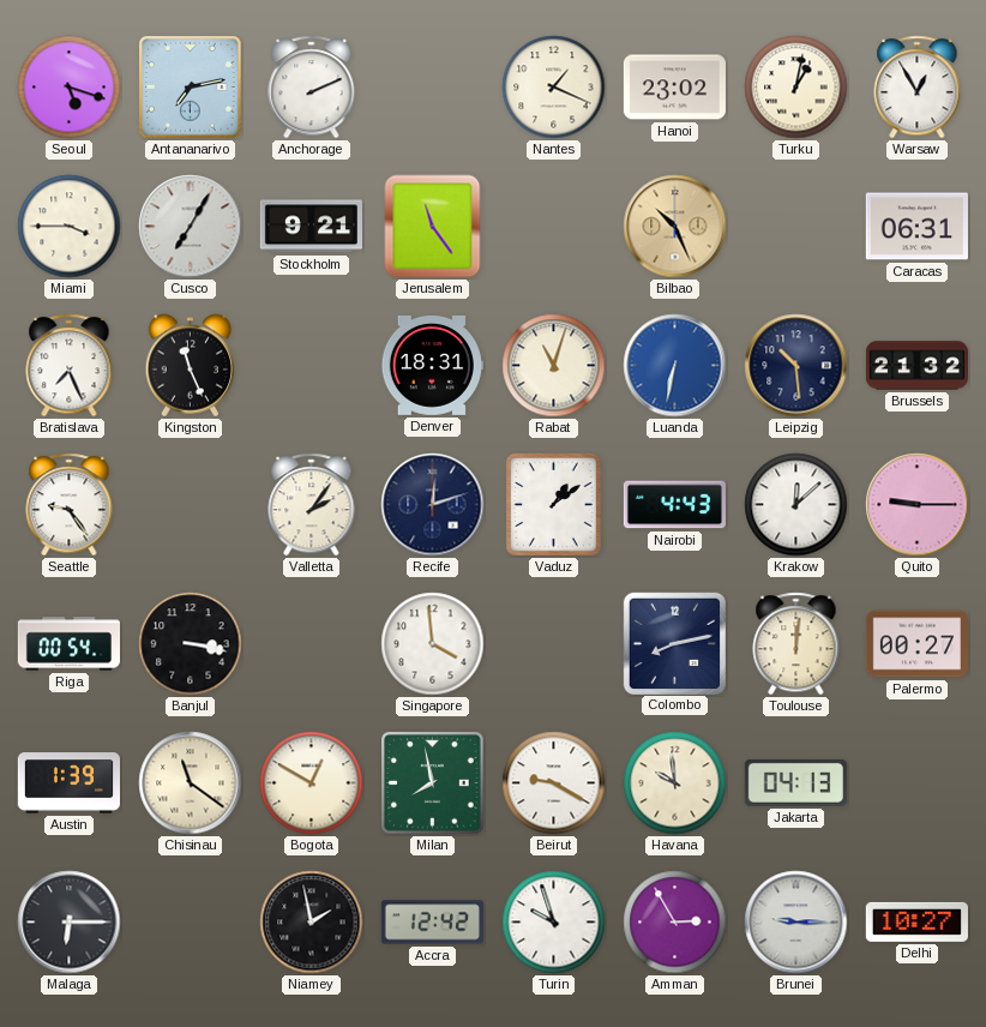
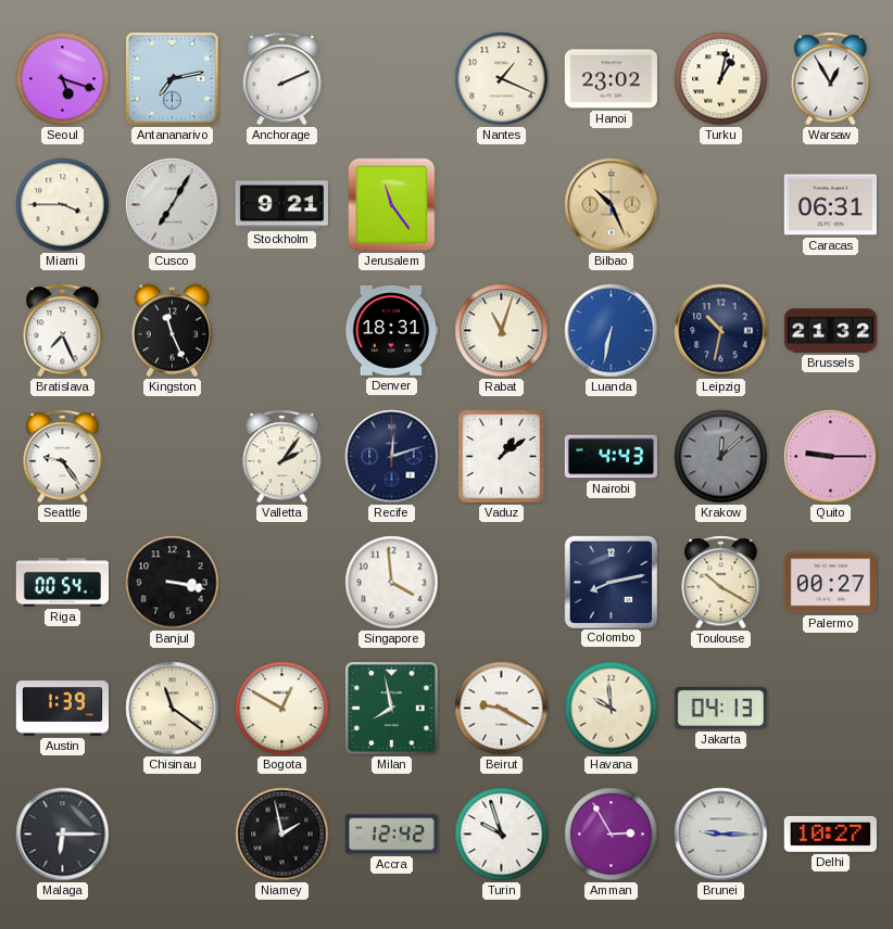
Leipzig: 10:29 -> 10:32 (721, 331)
Krakow dial: white -> grey (721, 457)
Toulouse: 12:01 -> 10:20 (721, 583)
